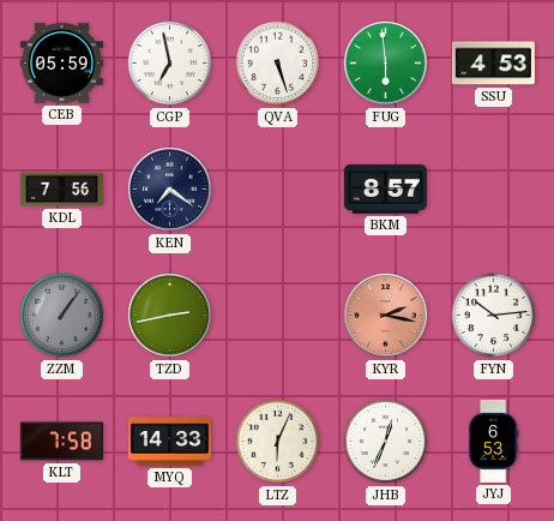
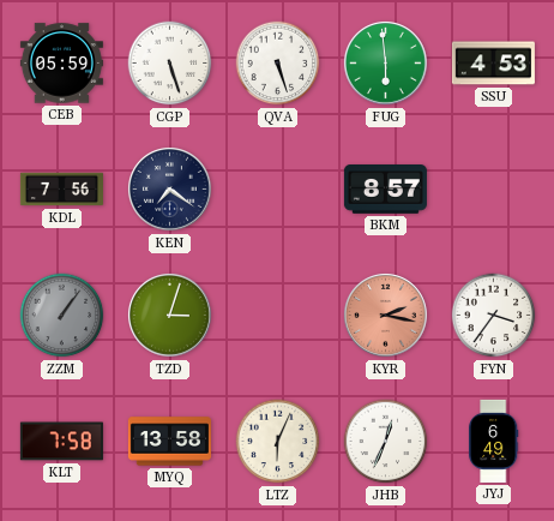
CGP: 6:58 -> 5:27 (170, 64)
TZD: 2:43 -> 3:03 (169, 315)
FYN: 10:14 -> 3:36 (494, 316)
MYQ: 14:33 -> 13:58 (169, 442)
JYJ: 6:53 -> 6:49 (494, 441)
